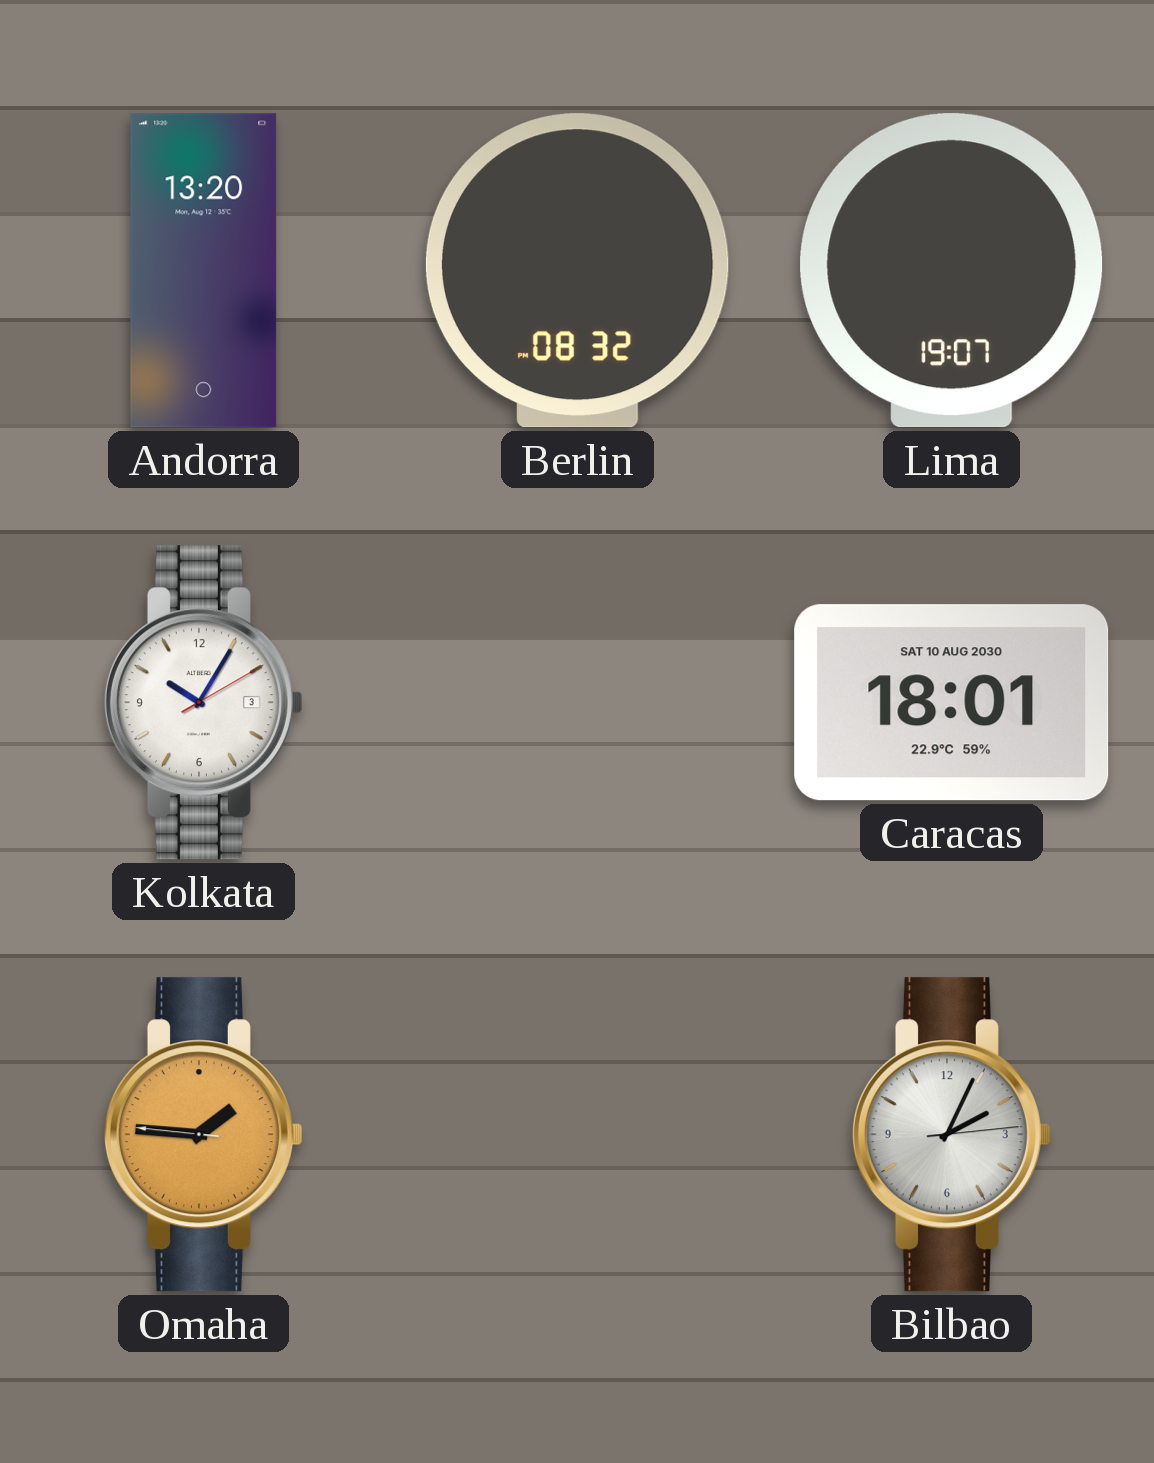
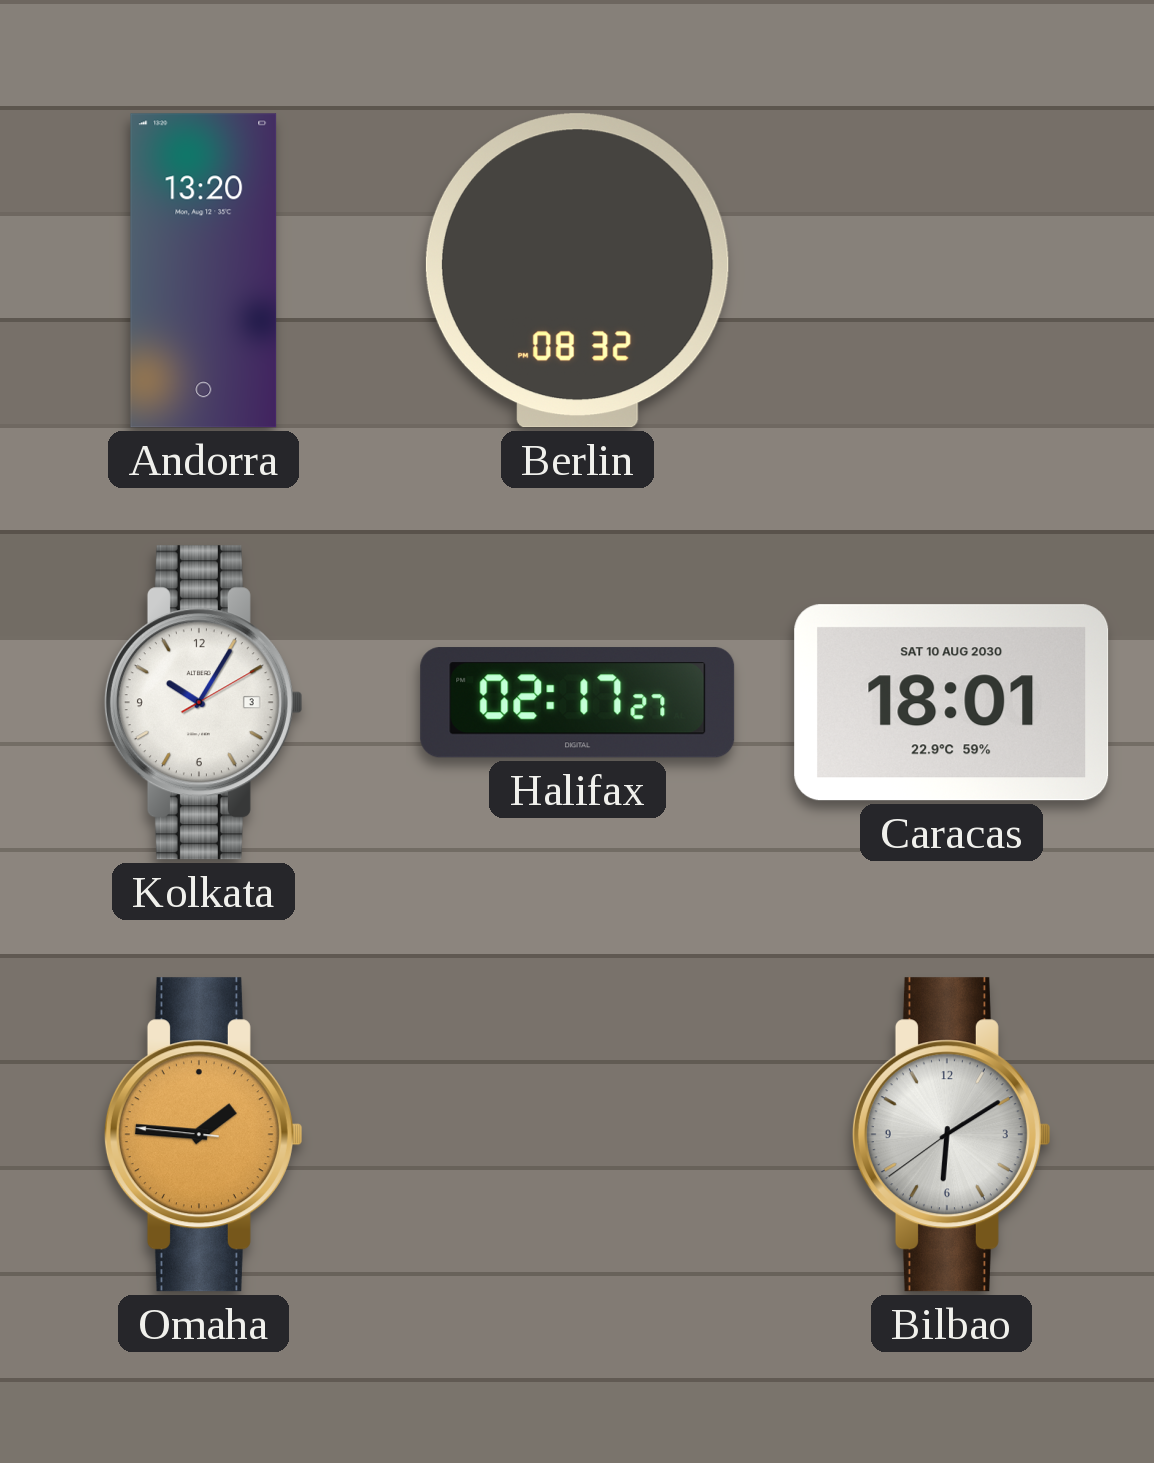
Lima: 19:07 -> none (952, 271)
Halifax: none -> 02:17 (578, 703)
Bilbao: 2:04 -> 6:09 (951, 1135)
